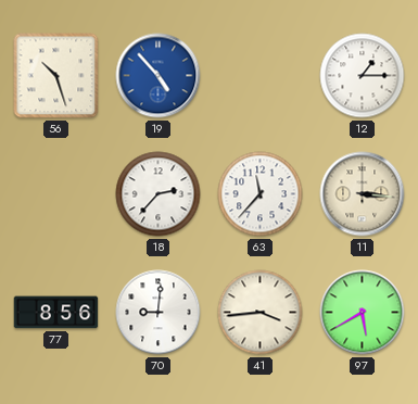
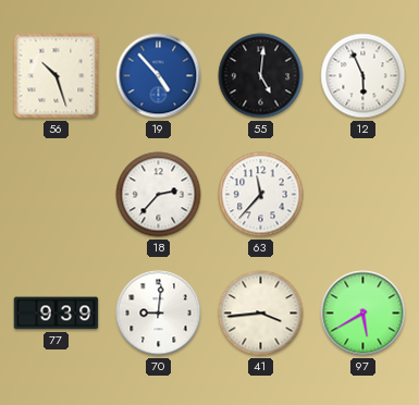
55: none -> 5:01 (261, 76)
12: 1:15 -> 5:56 (363, 76)
11: 3:16 -> none (363, 194)
77: 8:56 -> 9:39 (57, 314)
